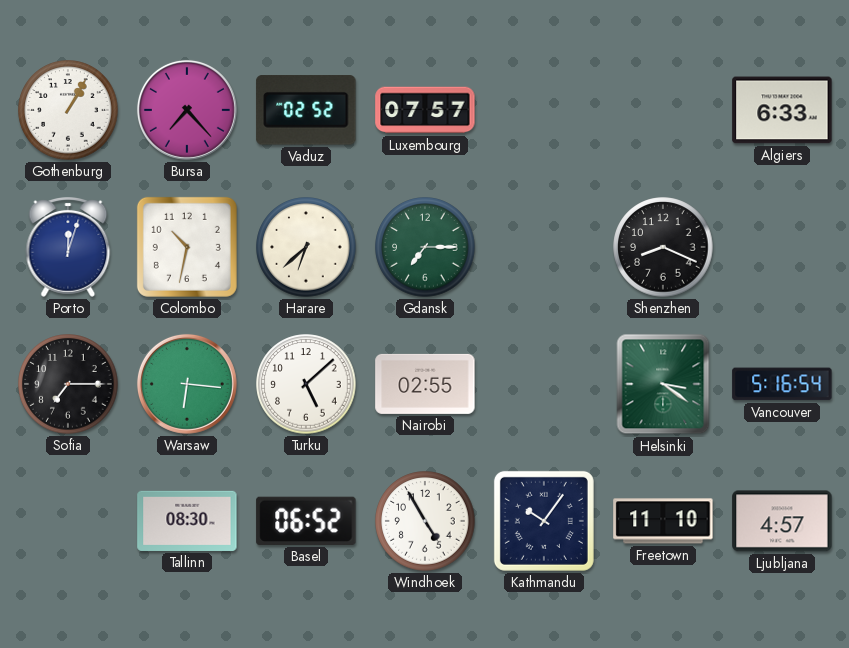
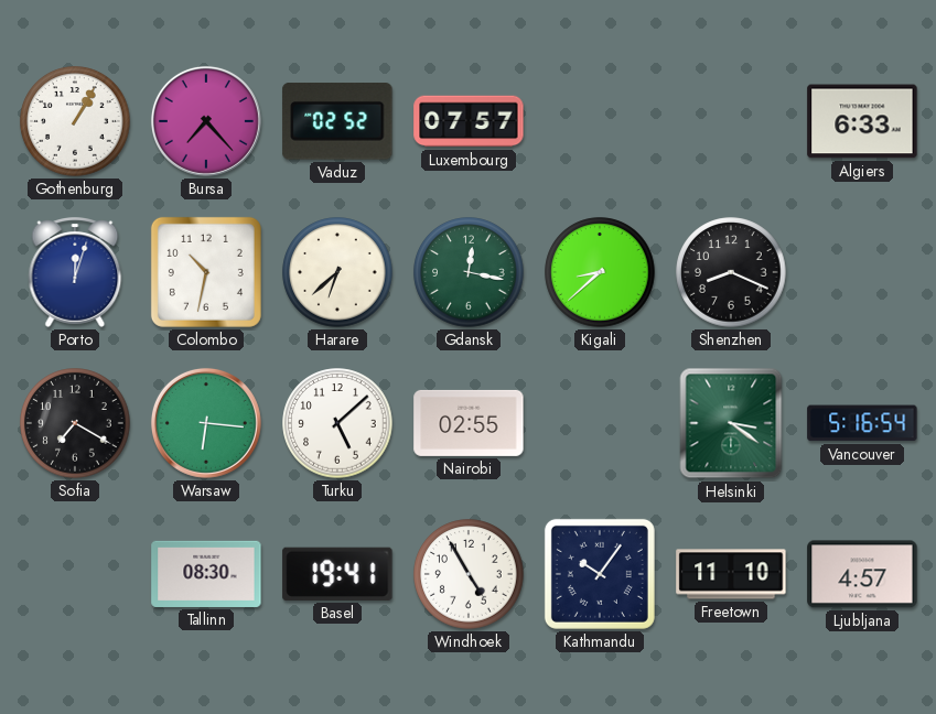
Gdansk: 7:15 -> 12:17 (469, 272)
Kigali: none -> 8:38 (600, 272)
Sofia: 7:15 -> 7:20 (75, 423)
Basel: 06:52 -> 19:41 (337, 574)
